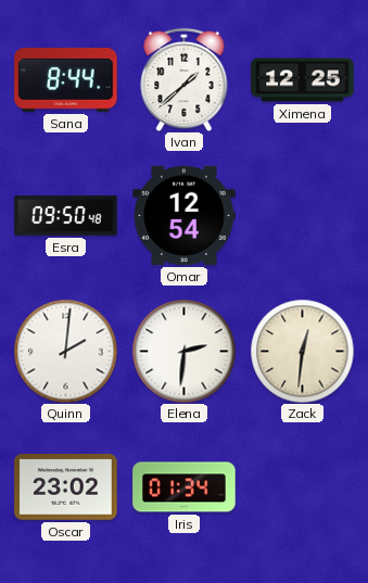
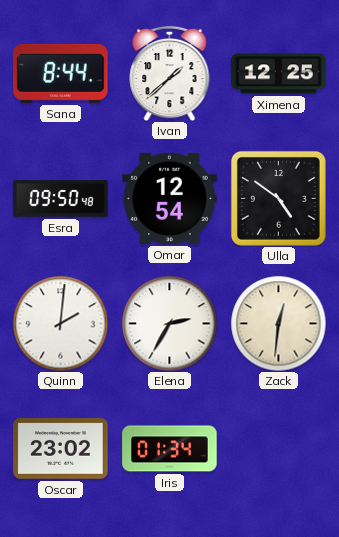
Ulla: none -> 4:51 (278, 198)
Elena: 2:31 -> 2:35 (169, 323)
